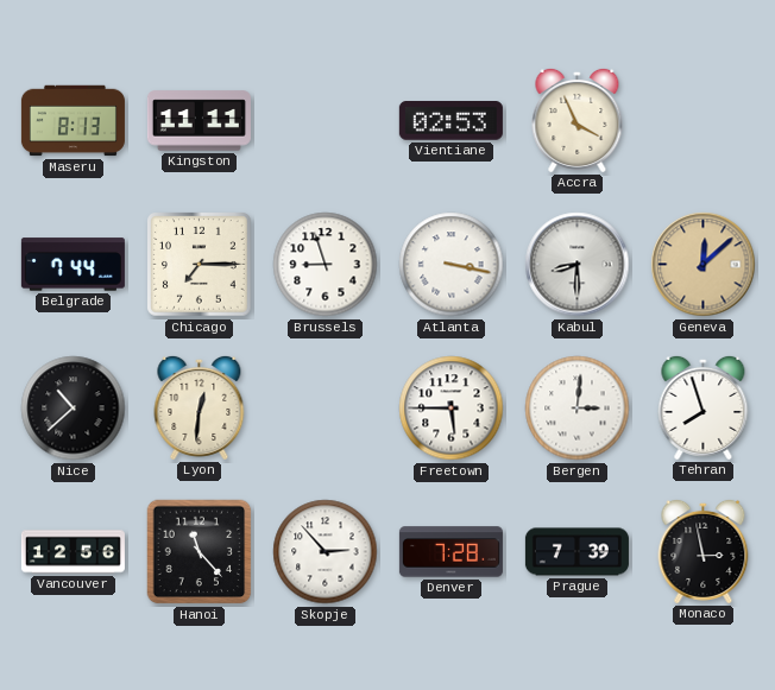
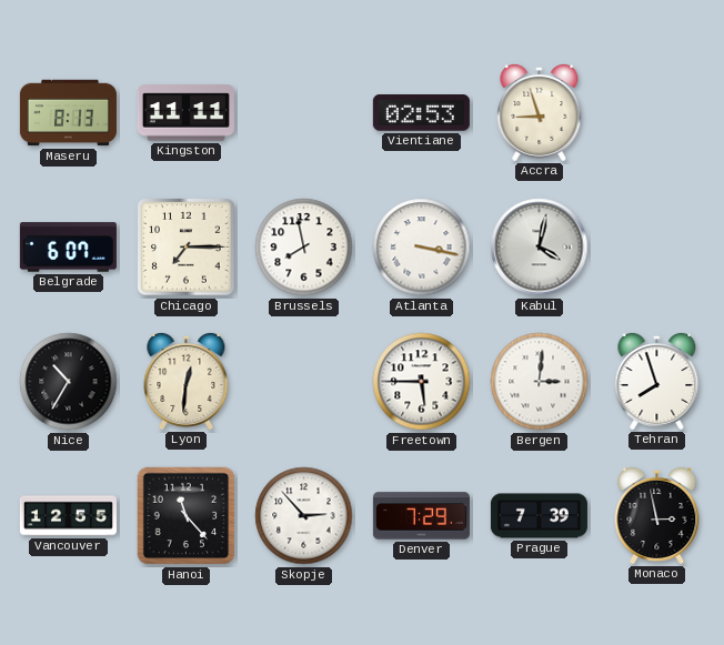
Accra: 3:56 -> 8:57 (540, 112)
Belgrade: 7:44 -> 6:07 (68, 248)
Brussels: 8:57 -> 7:58 (304, 248)
Kabul: 8:30 -> 4:02 (540, 248)
Geneva: 12:08 -> none (704, 265)
Nice: 10:38 -> 10:35 (69, 382)
Vancouver: 12:56 -> 12:55 (68, 516)
Denver: 7:28 -> 7:29 (421, 516)
